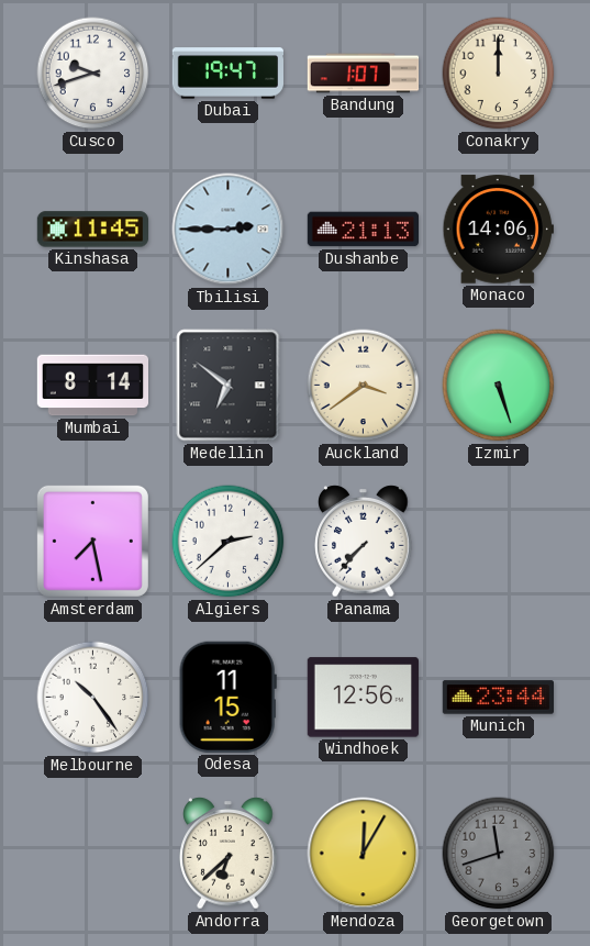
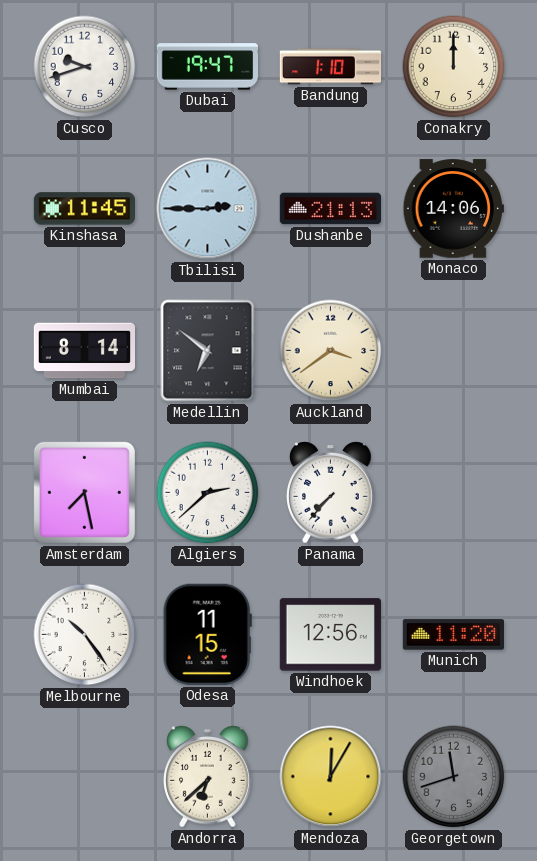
Bandung: 1:07 -> 1:10 (331, 67)
Izmir: 5:27 -> none (499, 386)
Munich: 23:44 -> 11:20 (453, 635)
